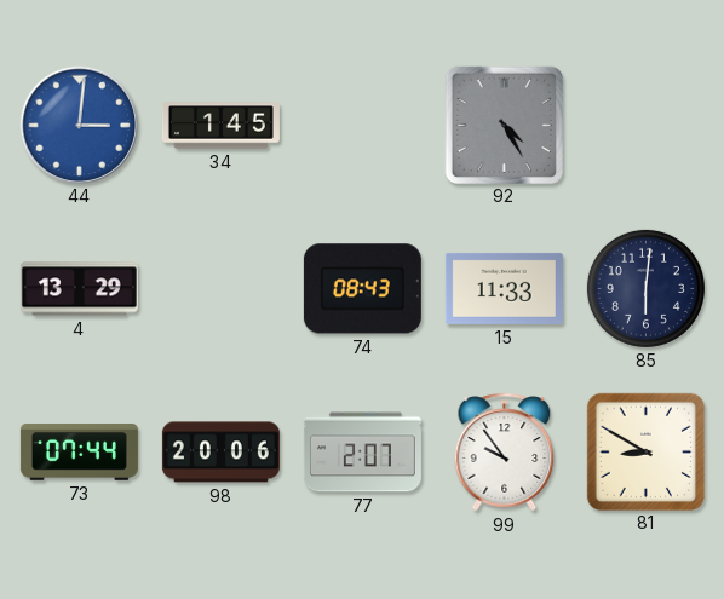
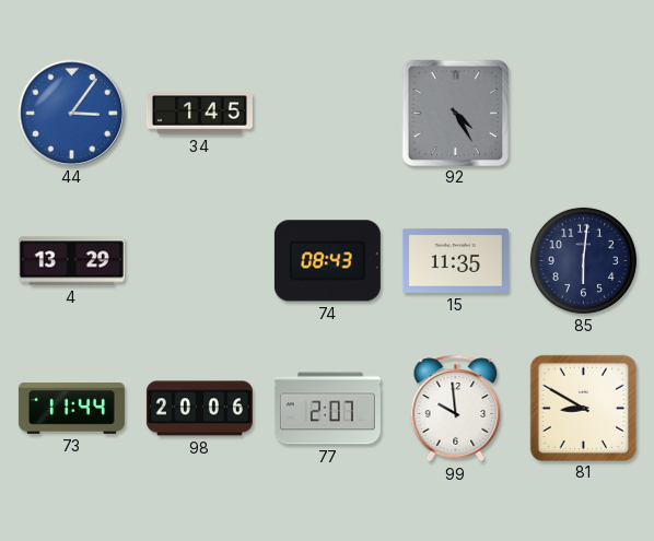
44: 3:01 -> 3:06 (71, 113)
15: 11:33 -> 11:35 (455, 260)
73: 07:44 -> 11:44 (71, 408)
99: 9:54 -> 9:59 (456, 409)
